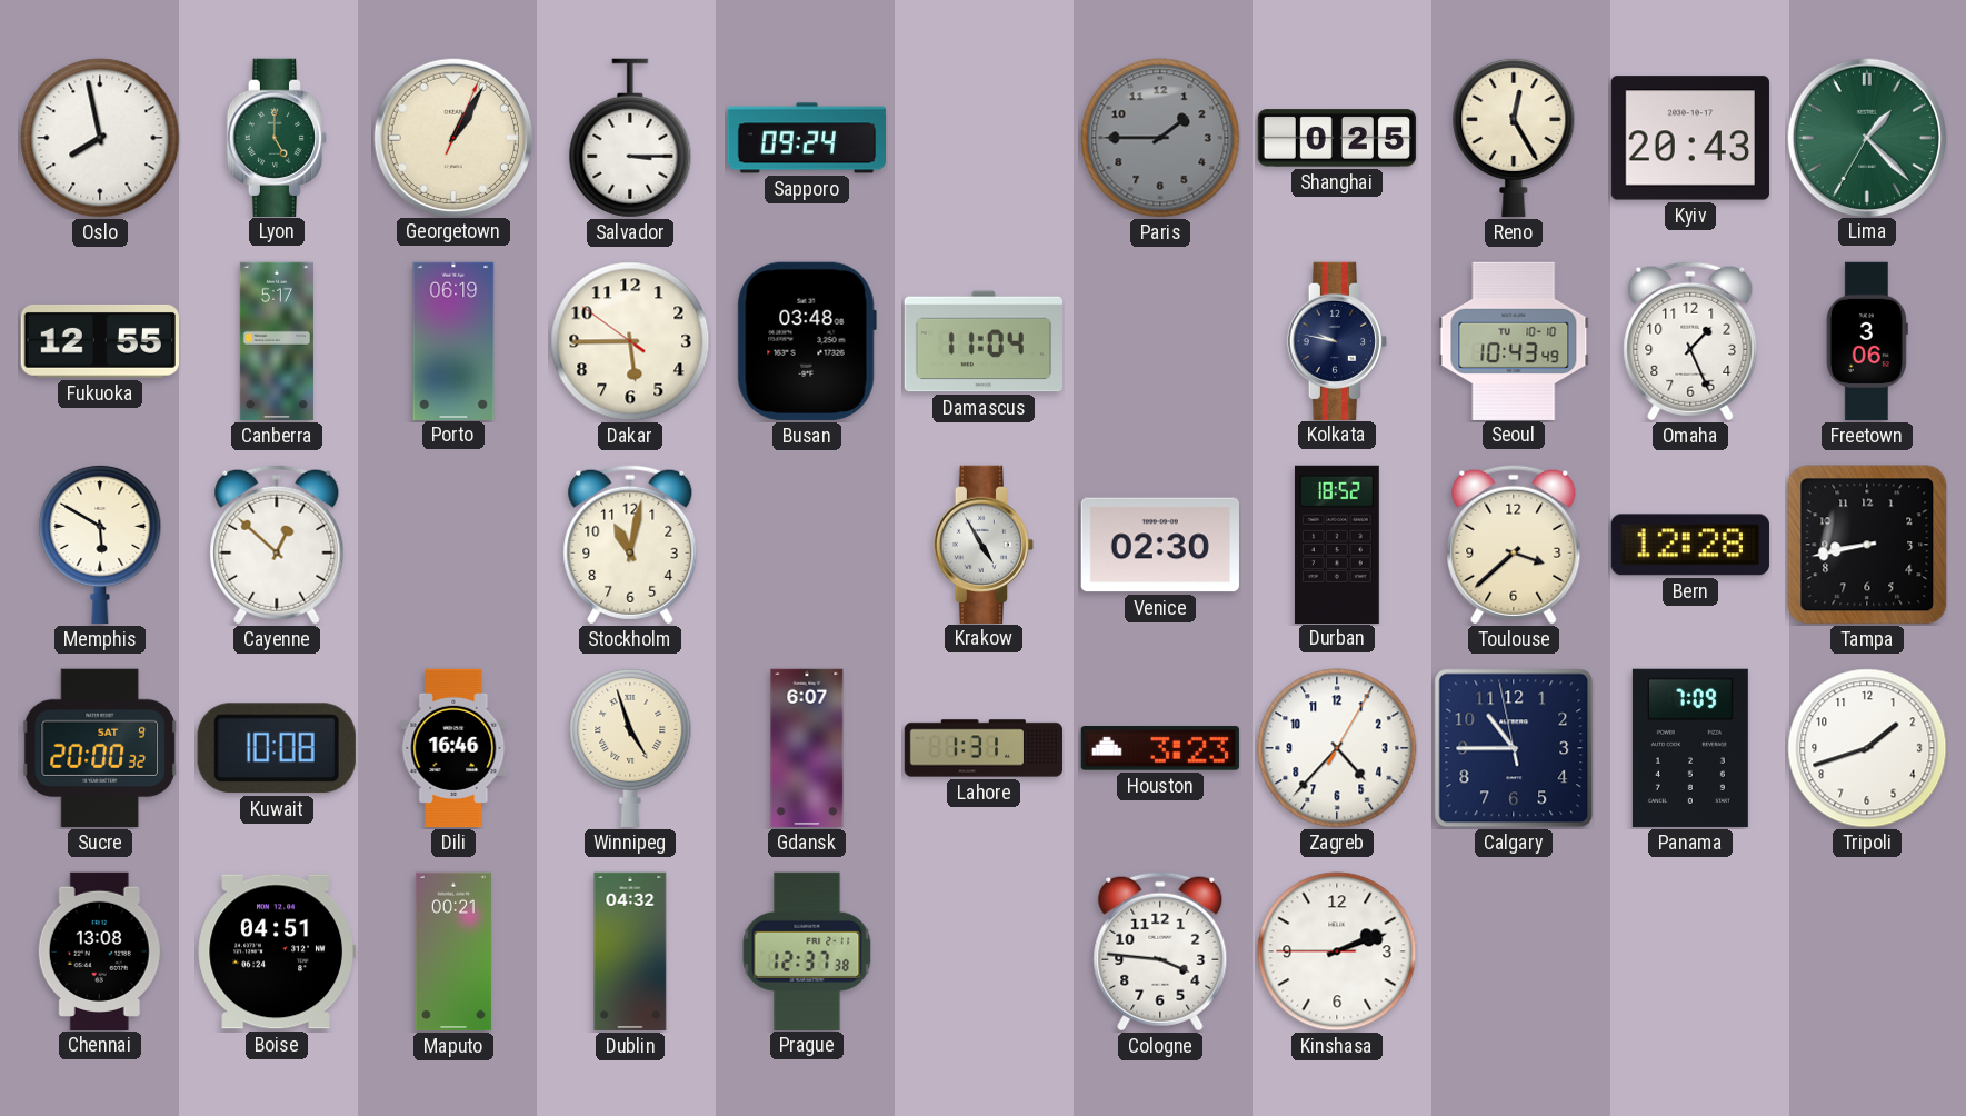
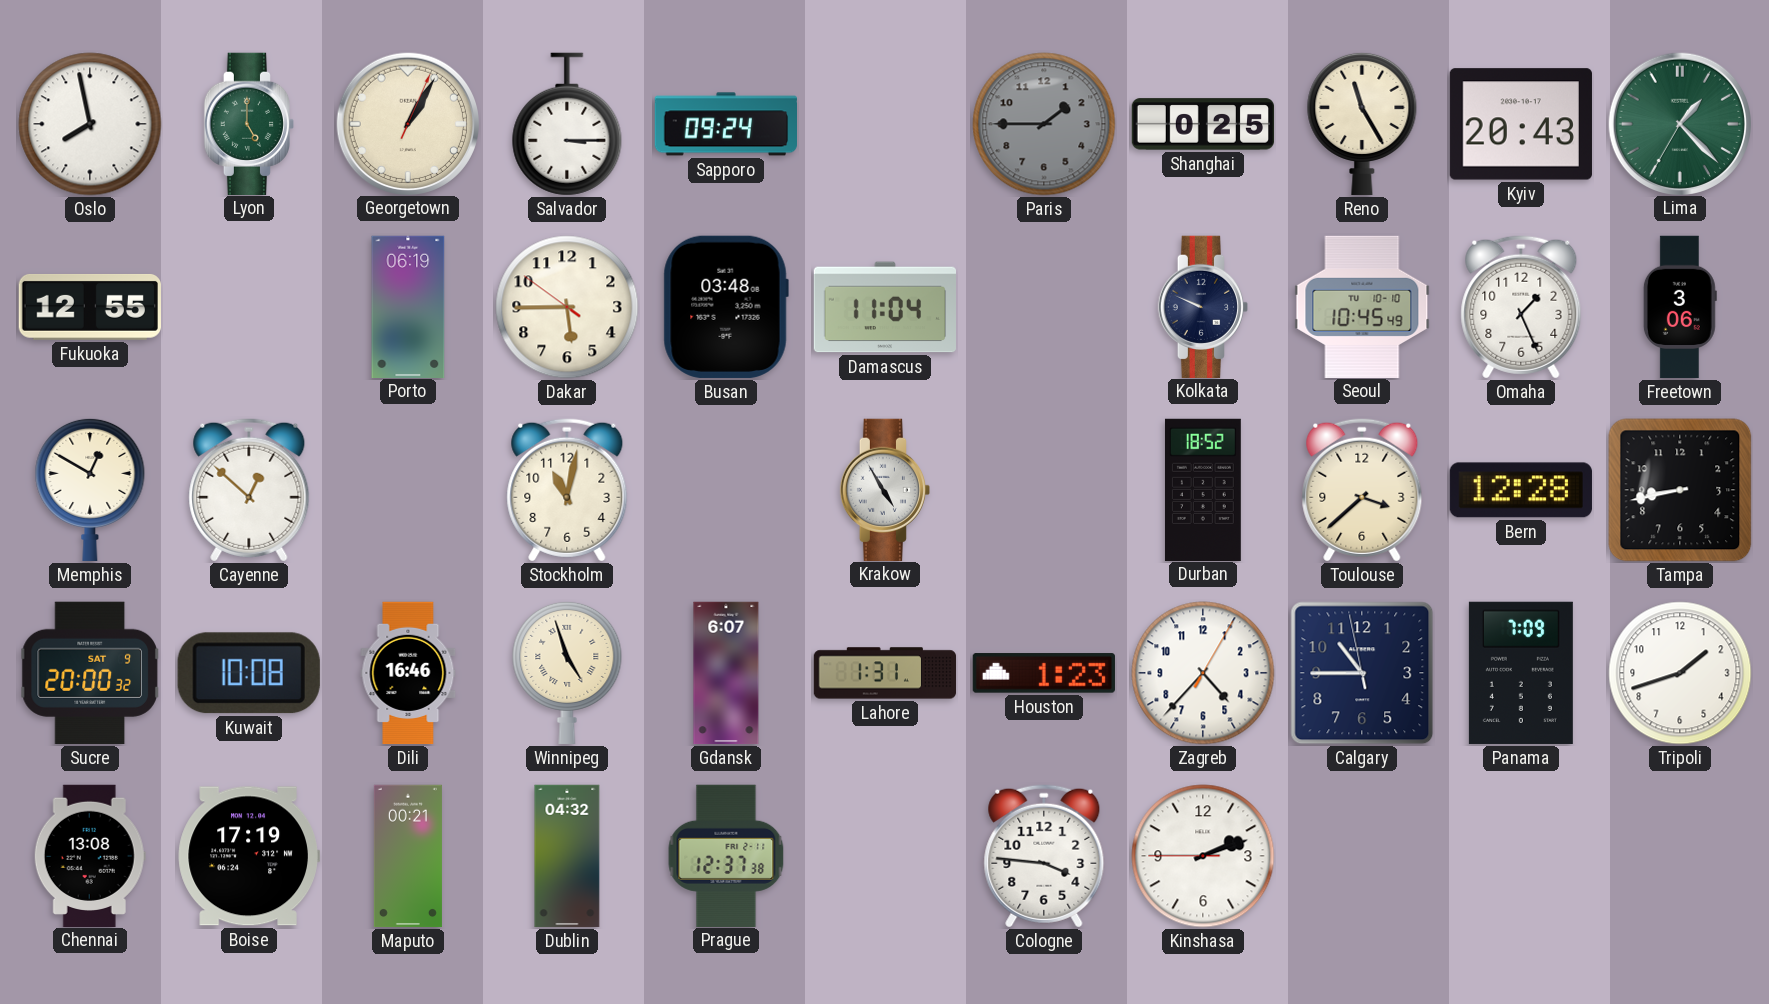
Reno: 12:25 -> 11:25 (1362, 123)
Canberra: 5:17 -> none (277, 341)
Kolkata: 9:47 -> 9:49 (1202, 306)
Seoul: 10:43 -> 10:45 (1362, 306)
Memphis: 5:50 -> 12:50 (90, 489)
Venice: 02:30 -> none (1160, 545)
Houston: 3:23 -> 1:23 (1044, 673)
Boise: 04:51 -> 17:19 (249, 856)
